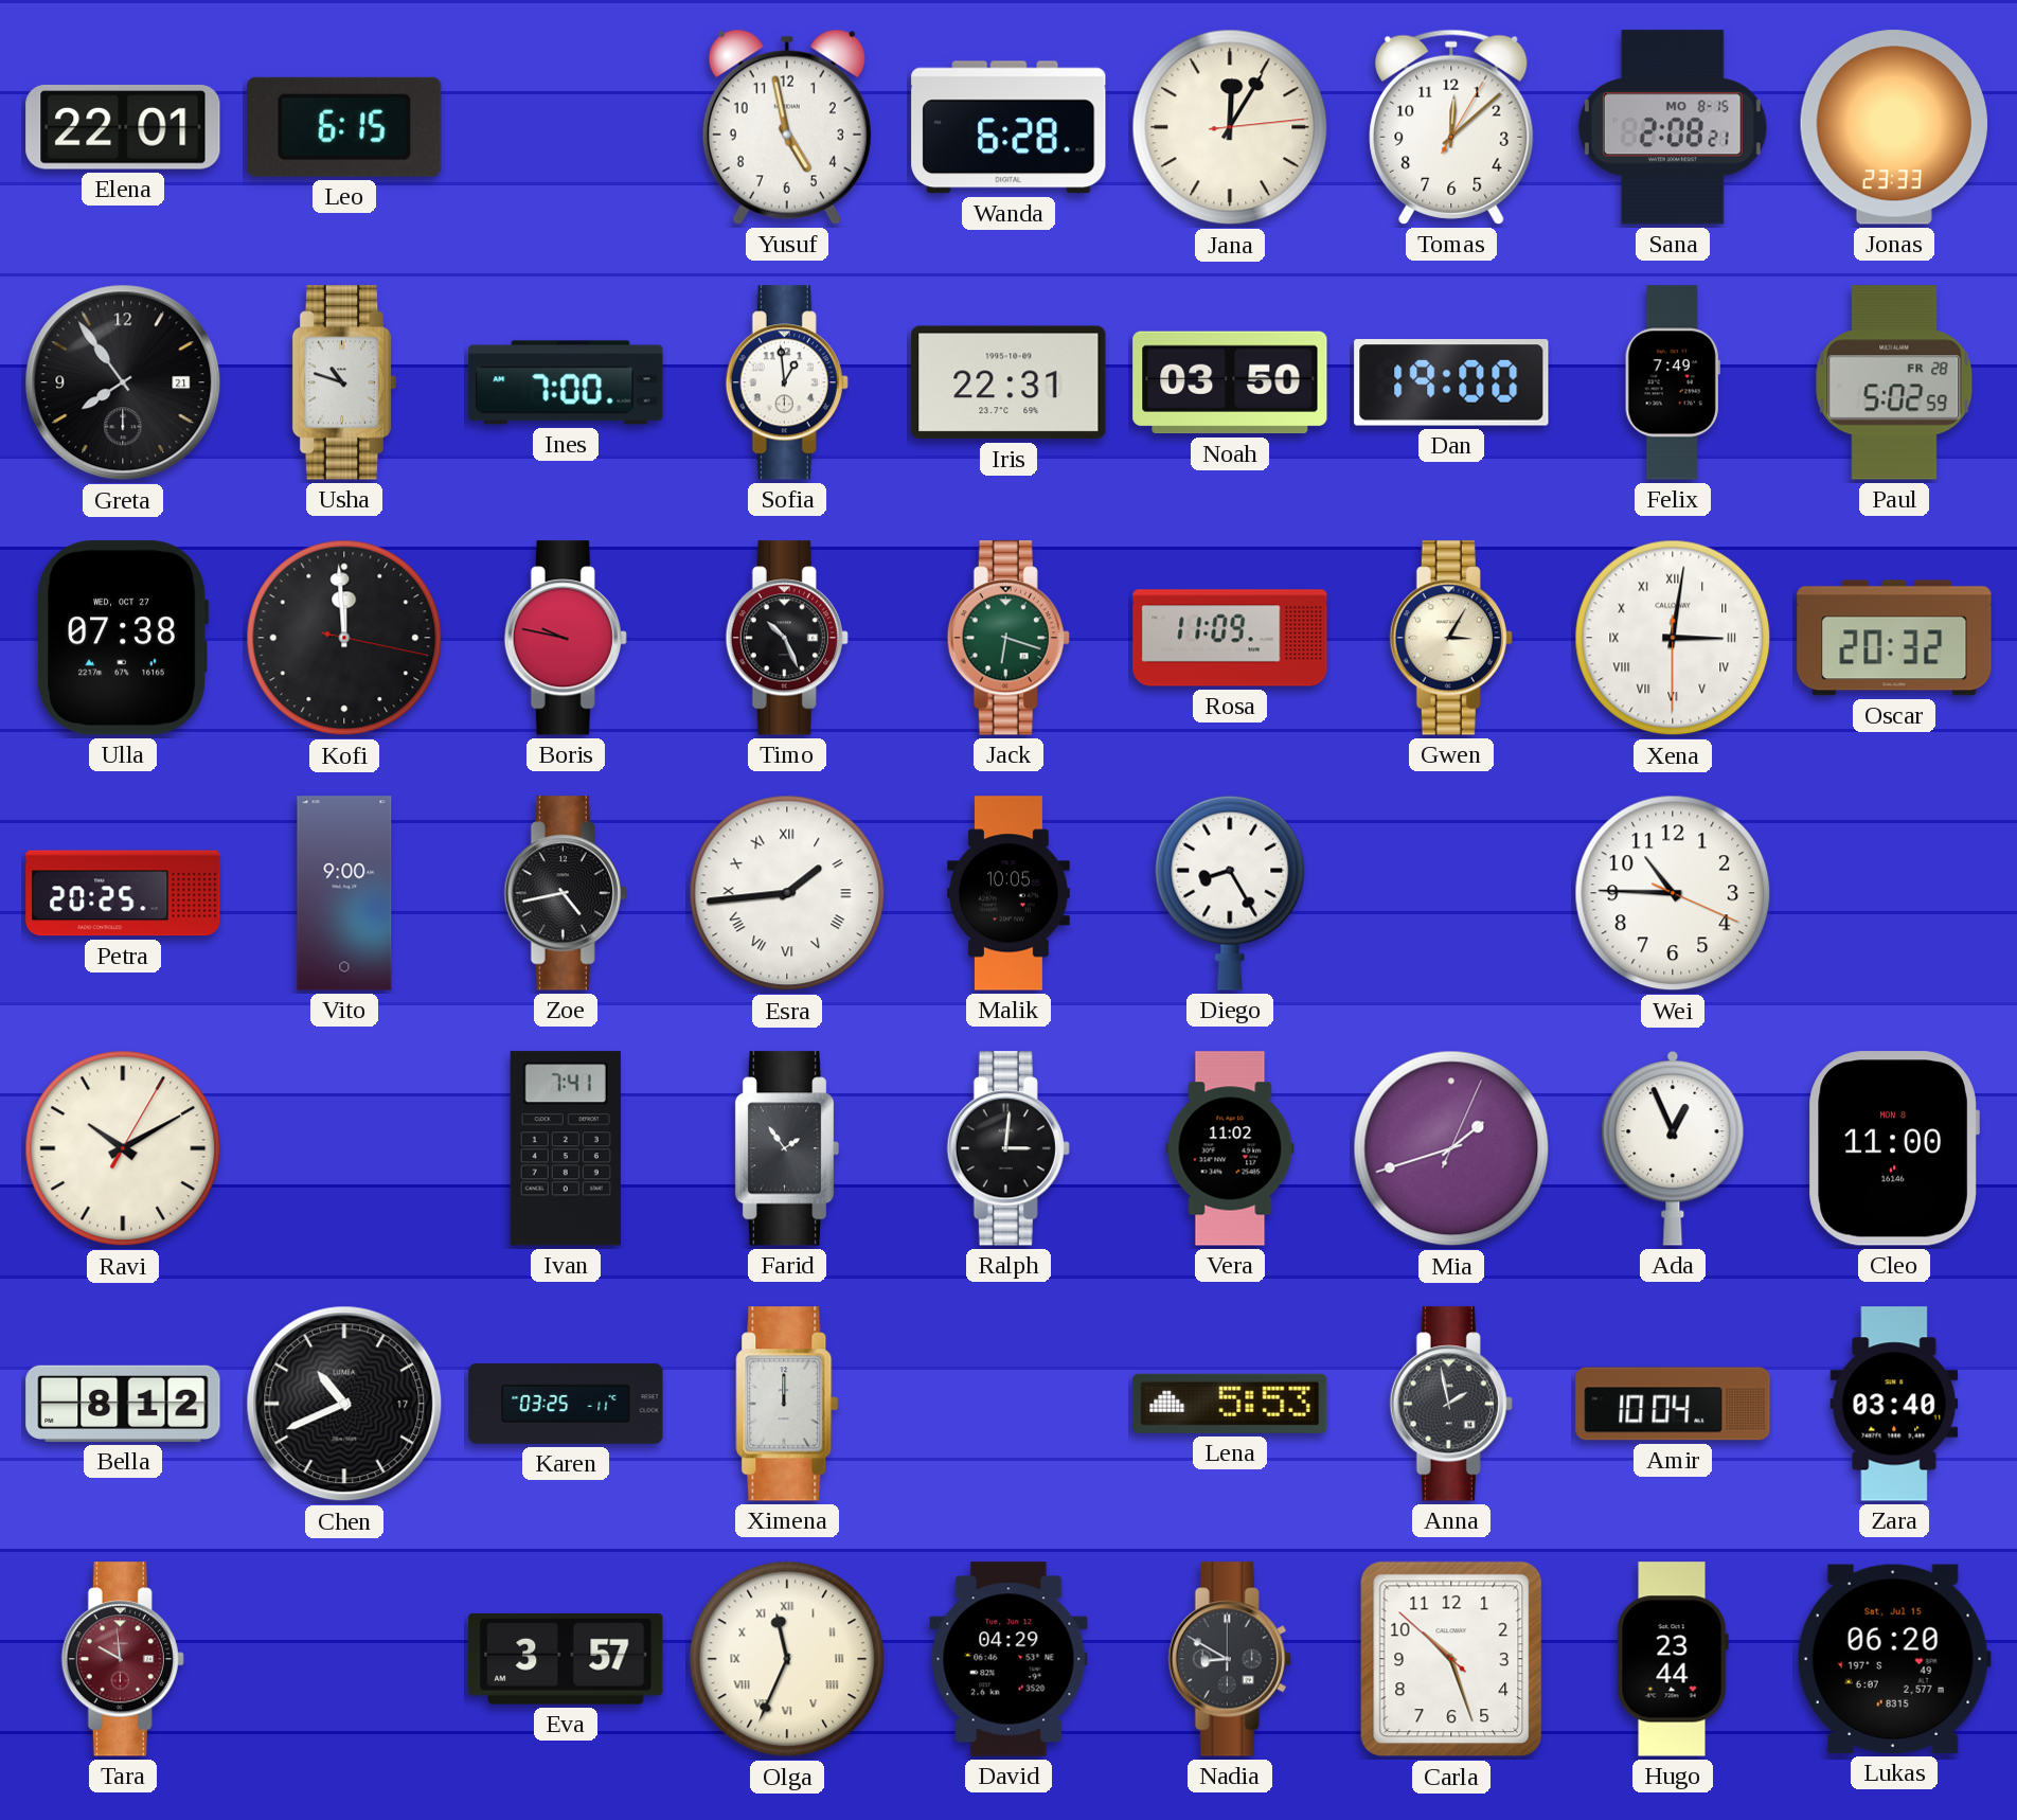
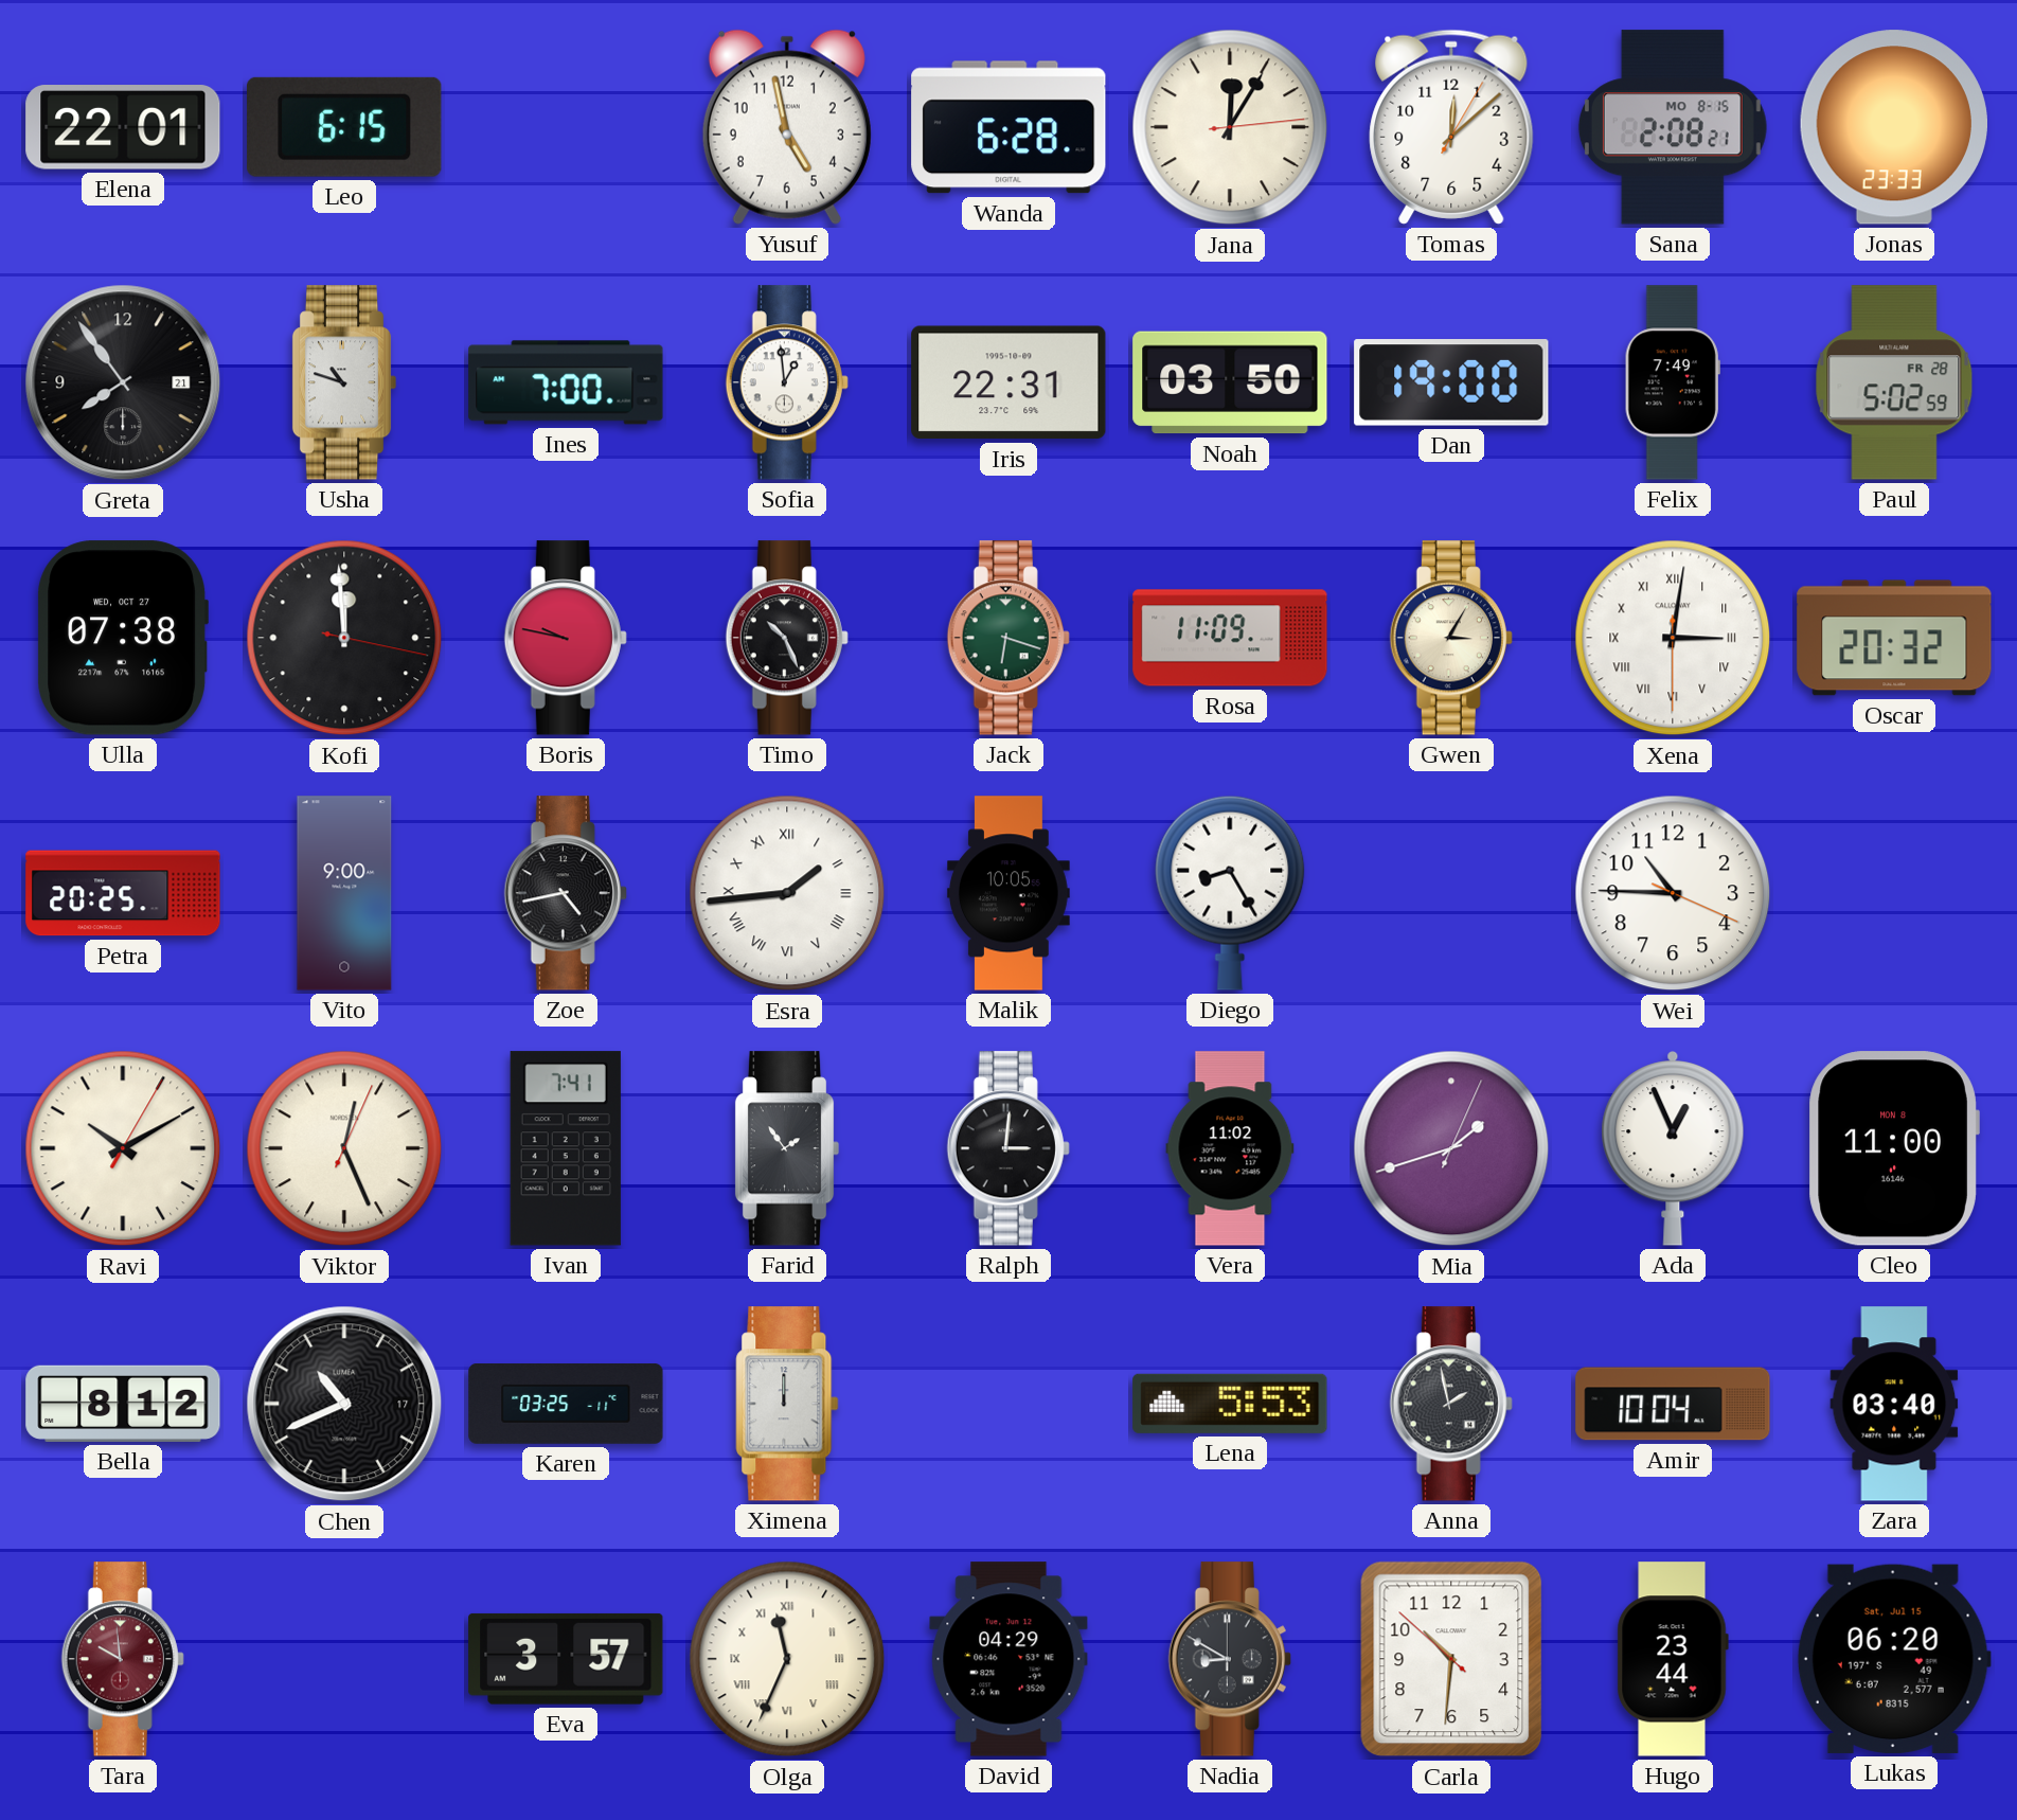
Viktor: none -> 12:26 (344, 1148)
Carla: 10:26 -> 10:30 (1451, 1659)
